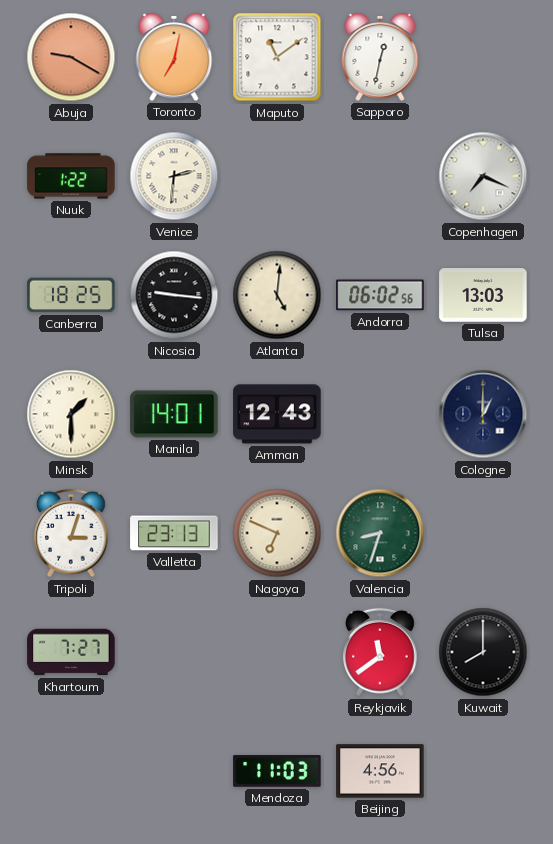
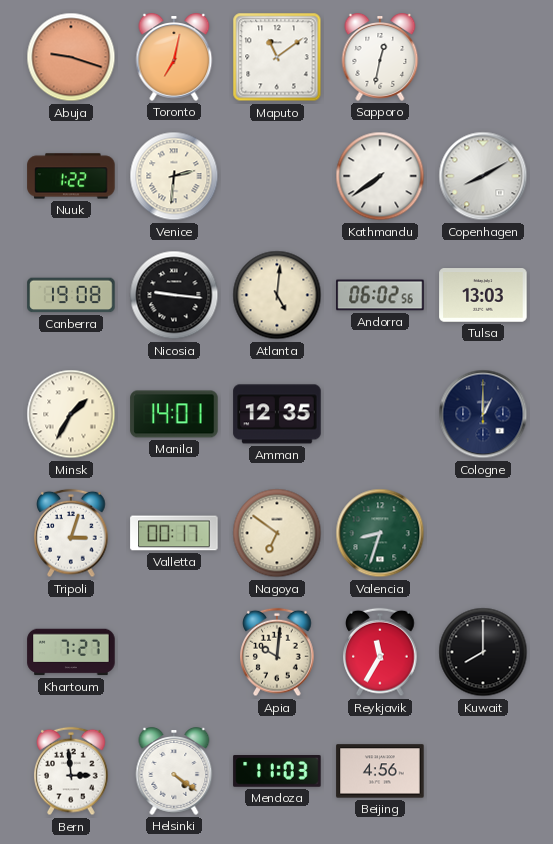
Abuja: 9:20 -> 9:18 (71, 57)
Kathmandu: none -> 7:39 (380, 176)
Copenhagen: 7:19 -> 8:10 (483, 176)
Canberra: 18:25 -> 19:08 (71, 295)
Minsk: 1:30 -> 1:35 (71, 414)
Amman: 12:43 -> 12:35 (277, 414)
Valletta: 23:13 -> 00:17 (174, 533)
Nagoya: 6:49 -> 6:51 (277, 533)
Apia: none -> 10:01 (277, 652)
Reykjavik: 11:39 -> 11:35 (380, 652)
Bern: none -> 2:59 (71, 771)
Helsinki: none -> 4:21 (174, 771)
